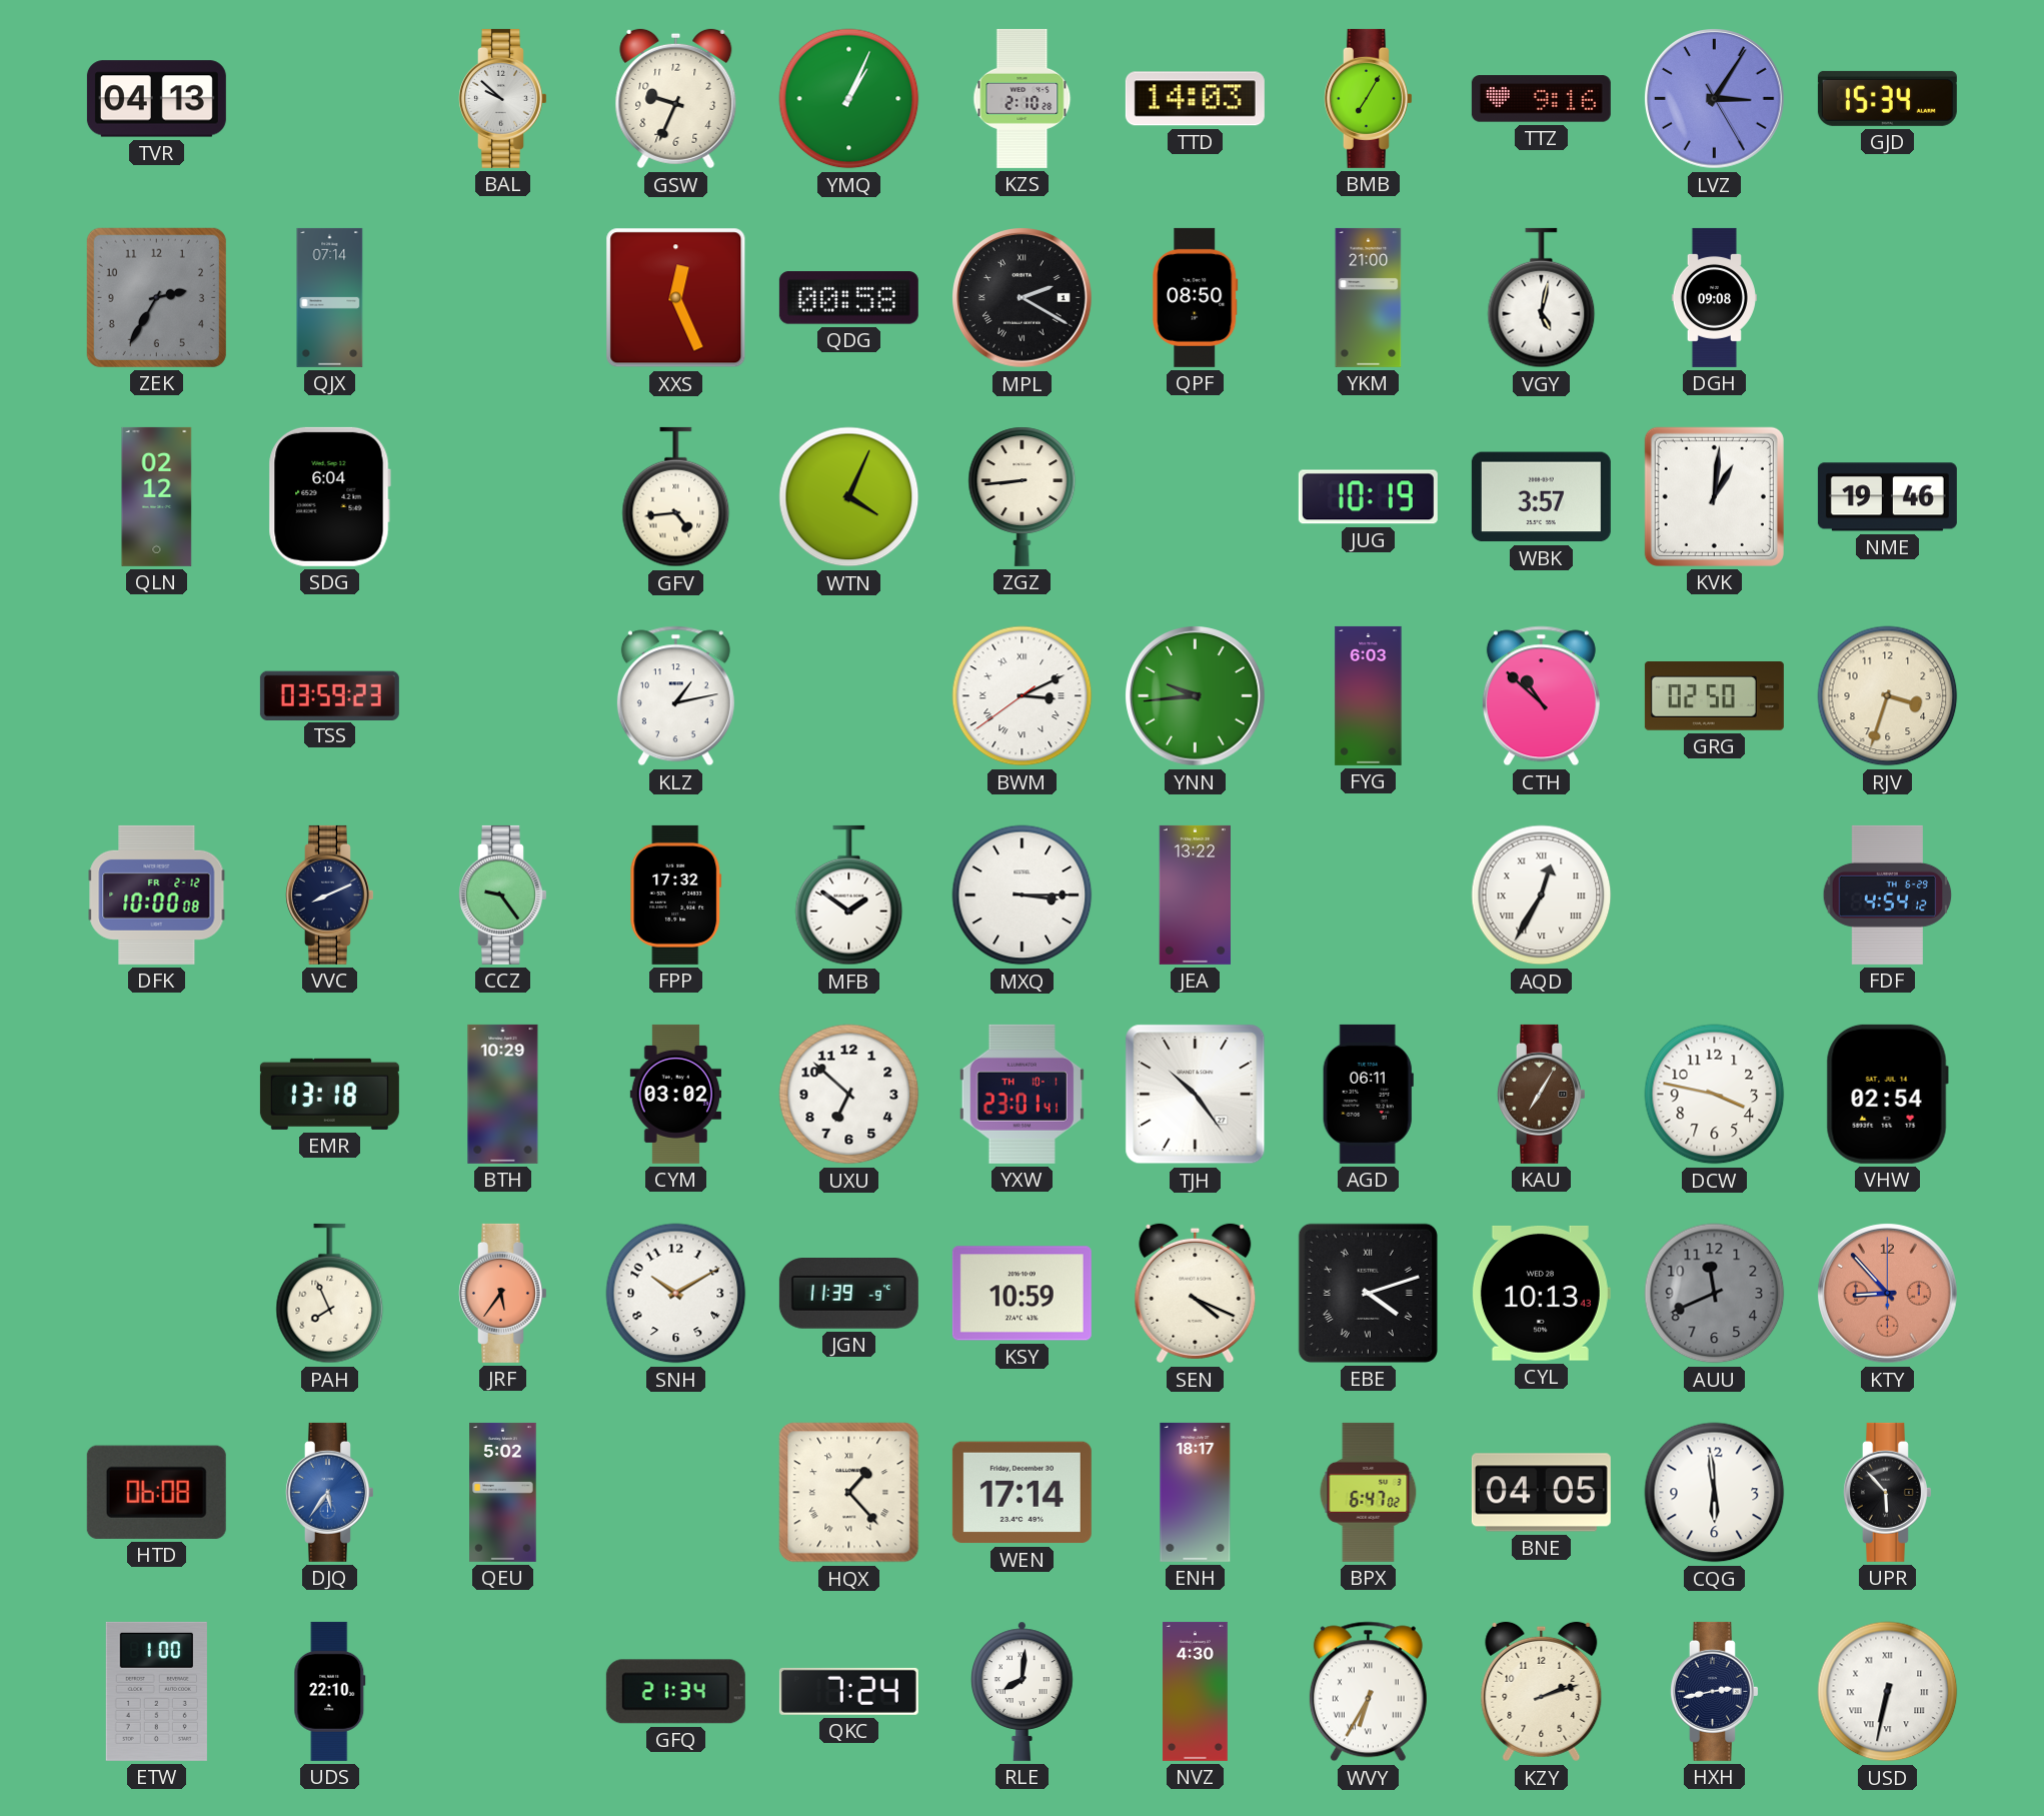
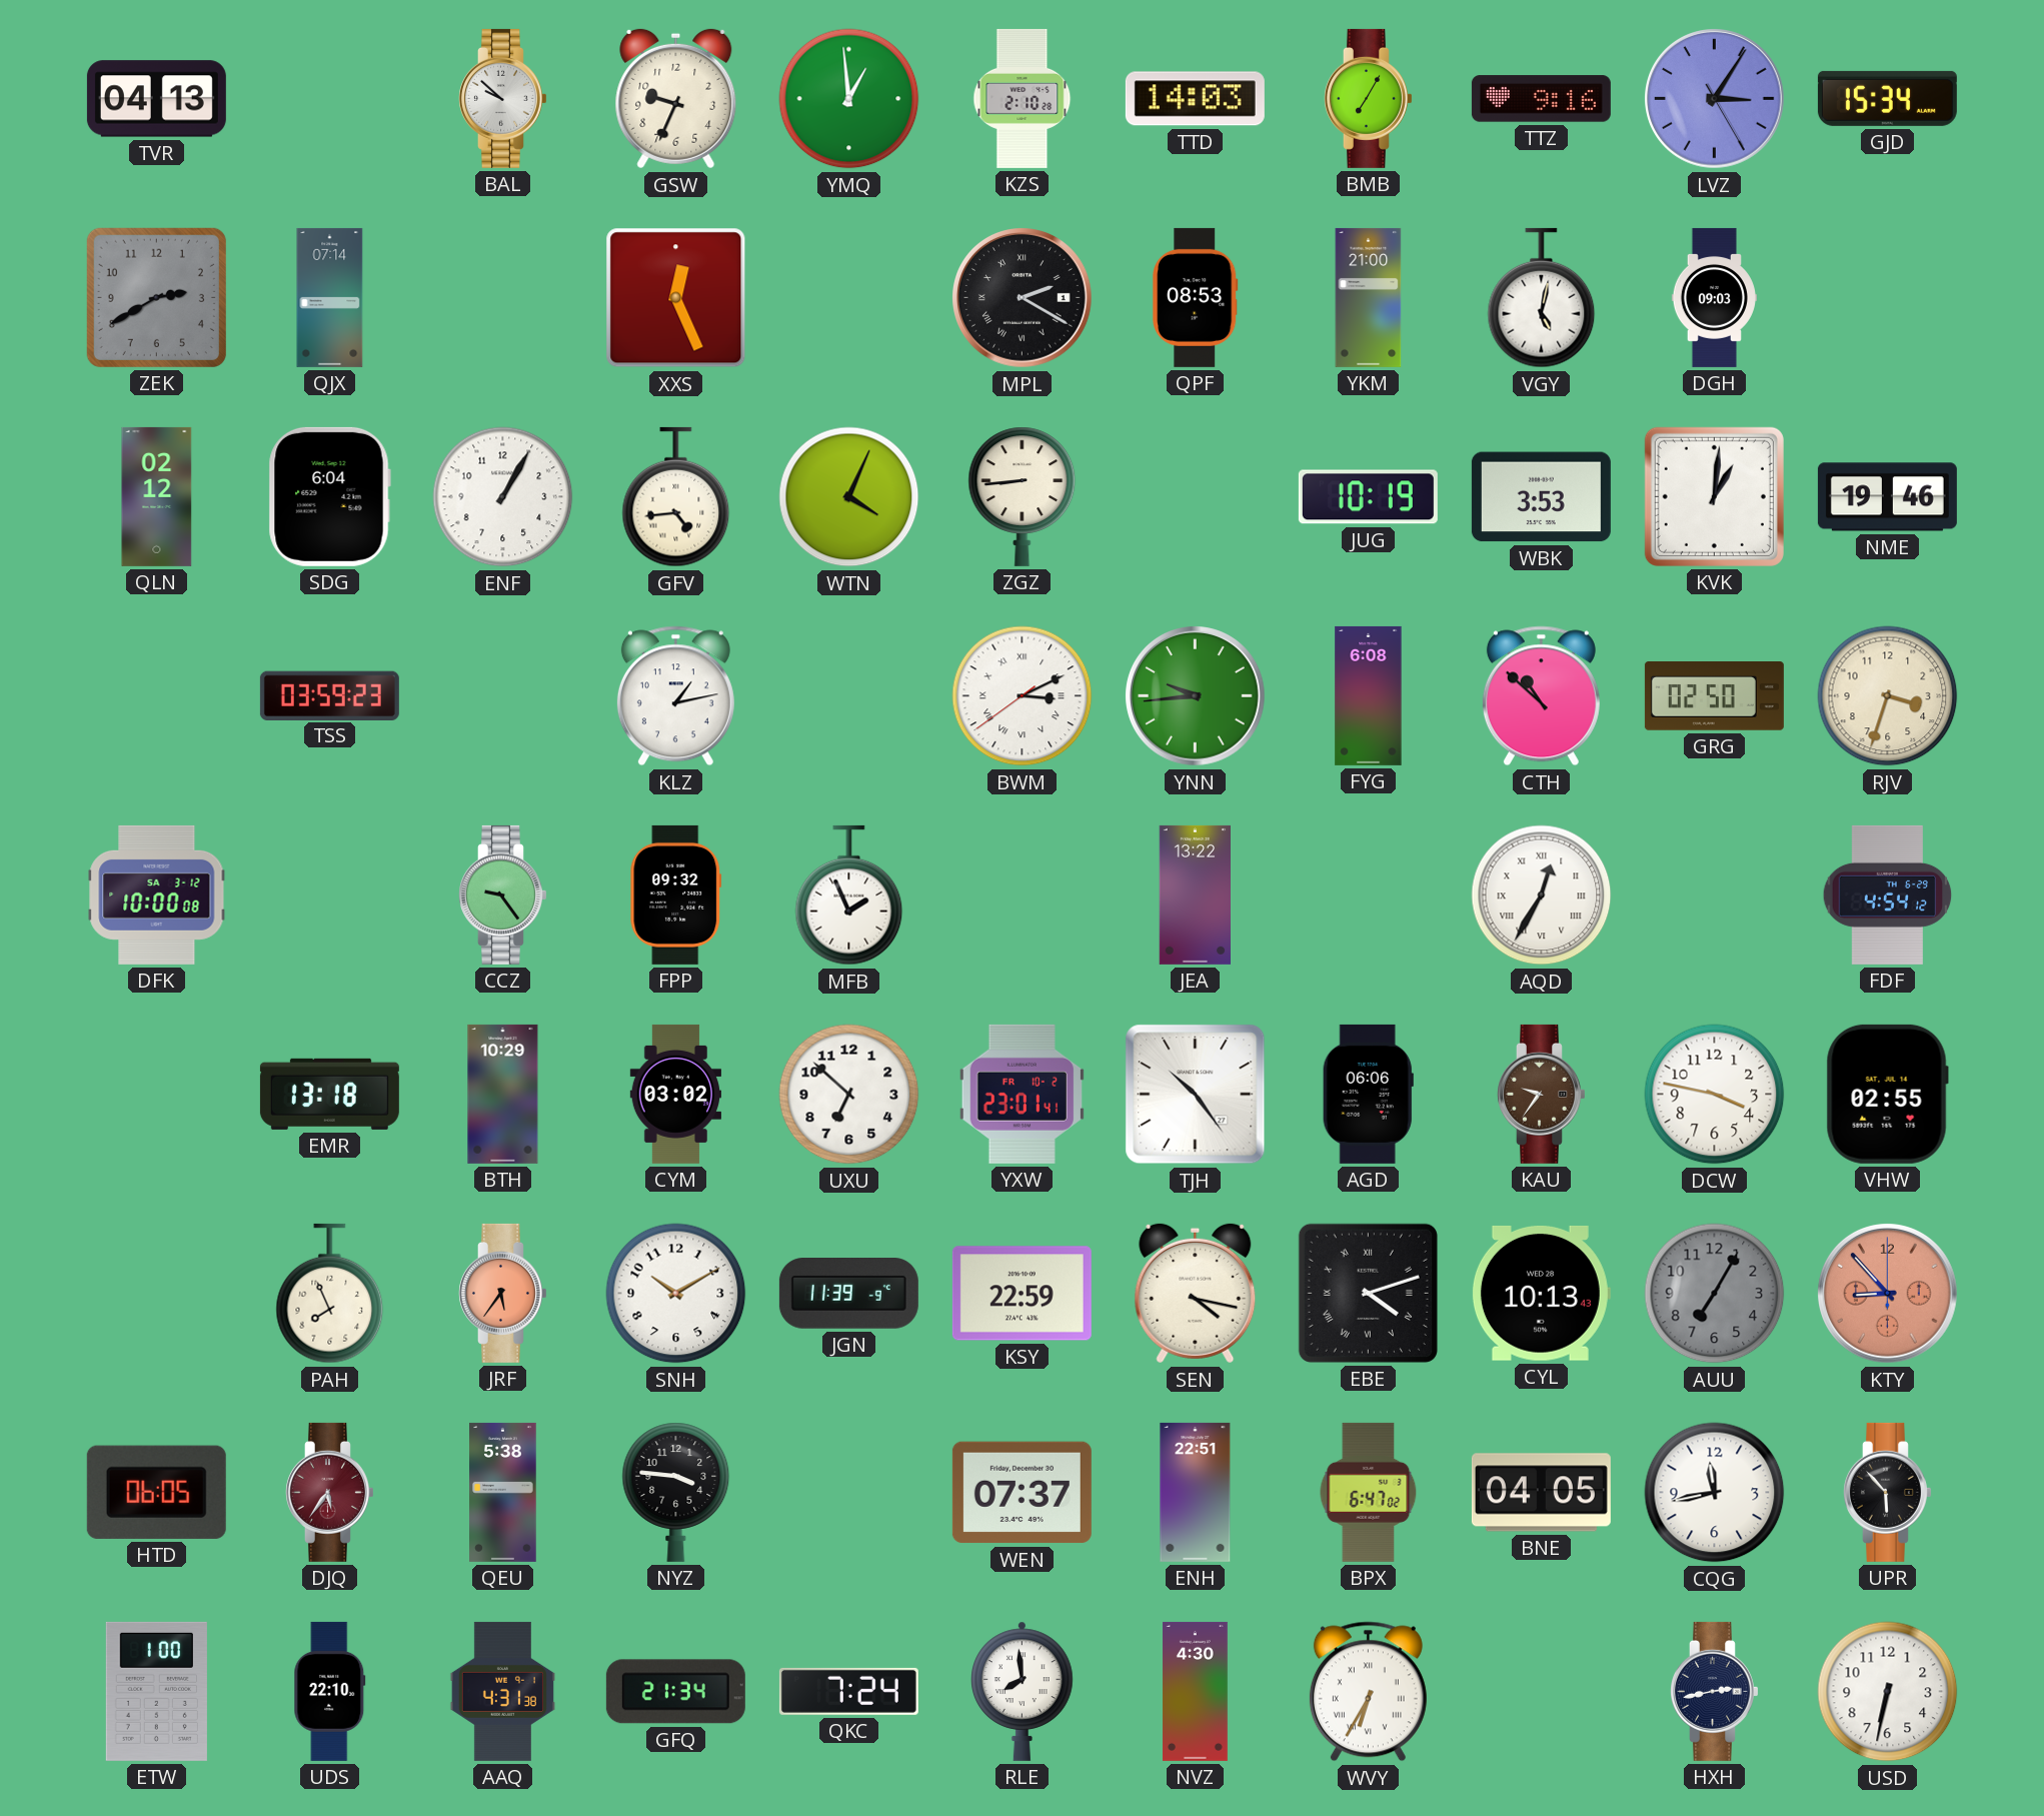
YMQ: 1:04 -> 12:59 (849, 99)
ZEK: 2:35 -> 2:40 (156, 297)
QDG: 00:58 -> none (848, 298)
QPF: 08:50 -> 08:53 (1196, 297)
DGH: 09:08 -> 09:03 (1714, 297)
ENF: none -> 1:05 (503, 497)
WBK: 3:57 -> 3:53 (1541, 497)
FYG: 6:03 -> 6:08 (1369, 695)
DFK date: FR 2-12 -> SA 3-12 (157, 894)
VVC: 8:11 -> none (330, 894)
FPP: 17:32 -> 09:32 (676, 894)
MFB: 1:51 -> 1:56 (849, 895)
MXQ: 3:15 -> none (1023, 895)
YXW date: TH 10-1 -> FR 10-2 (1021, 1094)
AGD: 06:11 -> 06:06 (1368, 1094)
KAU: 7:05 -> 9:36 (1542, 1094)
VHW: 02:54 -> 02:55 (1887, 1094)
KSY: 10:59 -> 22:59 (1021, 1294)
SEN: 4:19 -> 4:17 (1196, 1294)
AUU: 11:41 -> 7:05 (1715, 1294)
HTD: 06:08 -> 06:05 (156, 1492)
DJQ dial: blue -> burgundy (330, 1492)
QEU: 5:02 -> 5:38 (503, 1492)
NYZ: none -> 3:46 (676, 1492)
HQX: 1:23 -> none (849, 1493)
WEN: 17:14 -> 07:37 (1021, 1493)
ENH: 18:17 -> 22:51 (1196, 1492)
CQG: 5:59 -> 11:43 (1715, 1493)
AAQ: none -> 4:31 (502, 1691)
RLE: 8:01 -> 7:59 (1023, 1691)
KZY: 2:12 -> none (1542, 1692)
USD numerals: Roman -> Arabic (1888, 1692)
